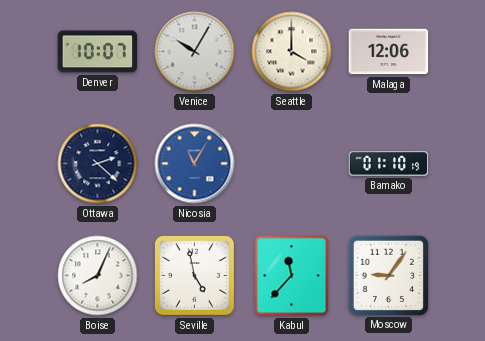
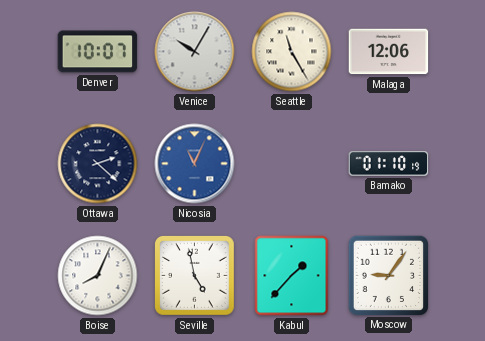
Seattle: 4:00 -> 11:25 (292, 52)
Nicosia: 11:05 -> 11:04 (195, 164)
Kabul: 11:37 -> 1:37 (292, 276)
